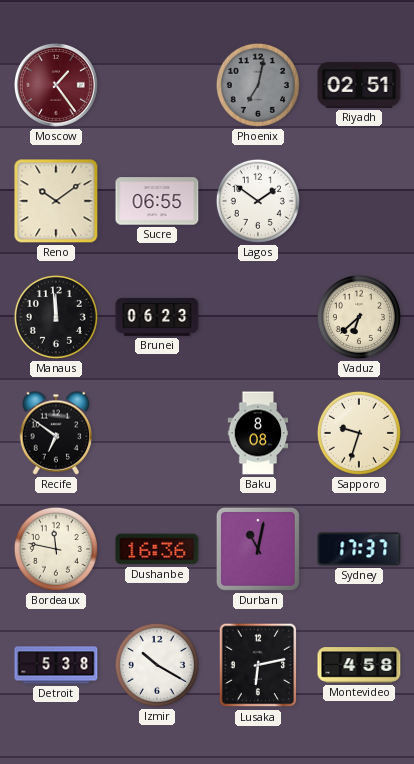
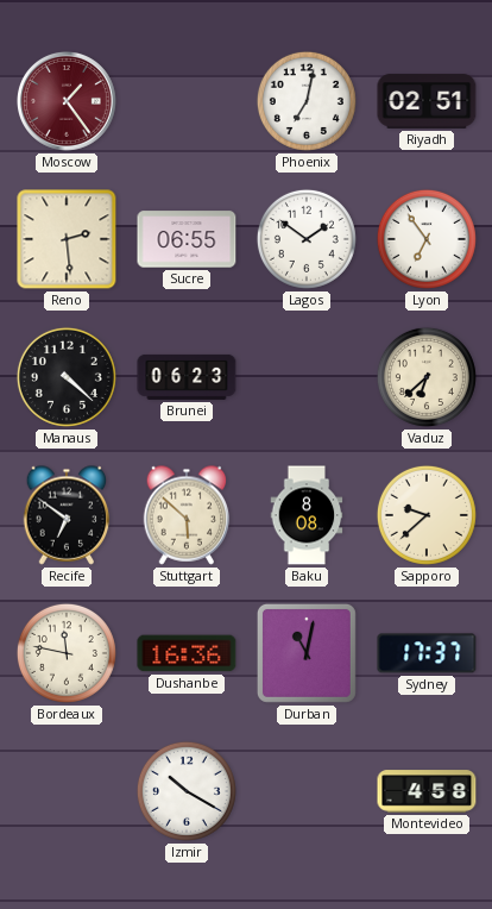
Phoenix dial: grey -> white (307, 101)
Reno: 10:09 -> 2:29 (67, 239)
Lyon: none -> 6:54 (427, 239)
Manaus: 11:59 -> 4:22 (67, 377)
Stuttgart: none -> 5:52 (187, 515)
Sapporo: 9:33 -> 9:38 (427, 515)
Detroit: 5:38 -> none (56, 665)
Lusaka: 6:13 -> none (258, 665)
